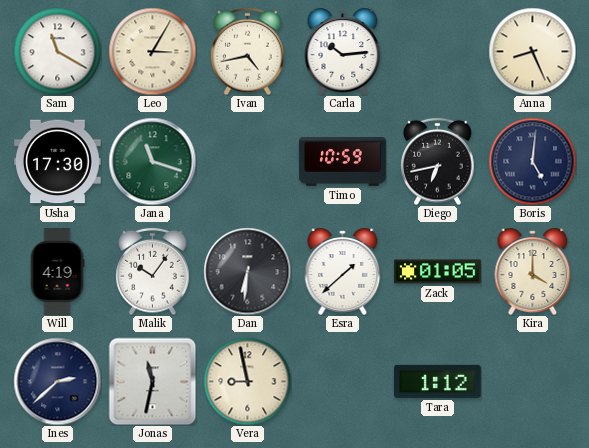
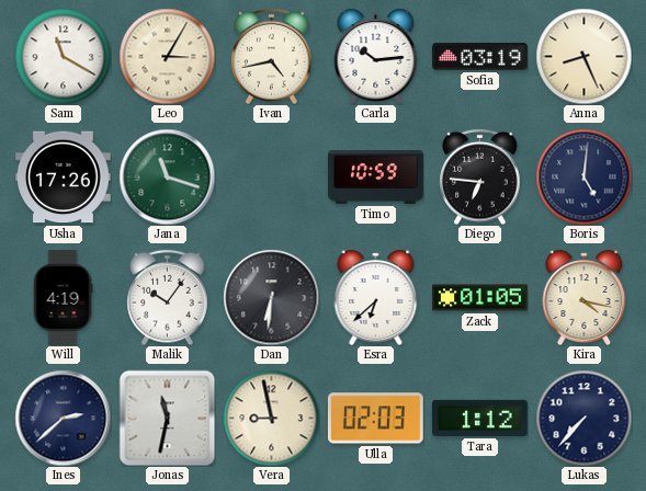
Sofia: none -> 03:19 (480, 57)
Usha: 17:30 -> 17:26 (64, 178)
Diego: 6:43 -> 6:46 (480, 176)
Esra: 1:38 -> 6:38 (376, 297)
Kira: 4:00 -> 4:17 (585, 297)
Ulla: none -> 02:03 (375, 419)
Lukas: none -> 7:37 (583, 418)
